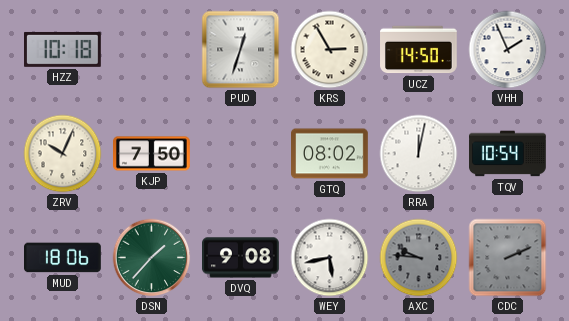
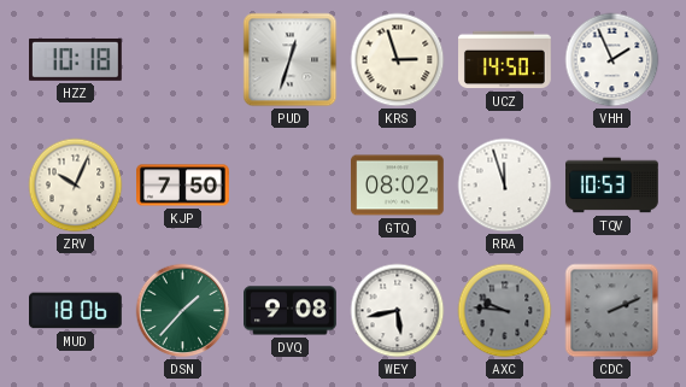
KRS: 2:55 -> 2:57 (398, 60)
RRA: 12:02 -> 11:57 (505, 186)
TQV: 10:54 -> 10:53 (612, 186)
